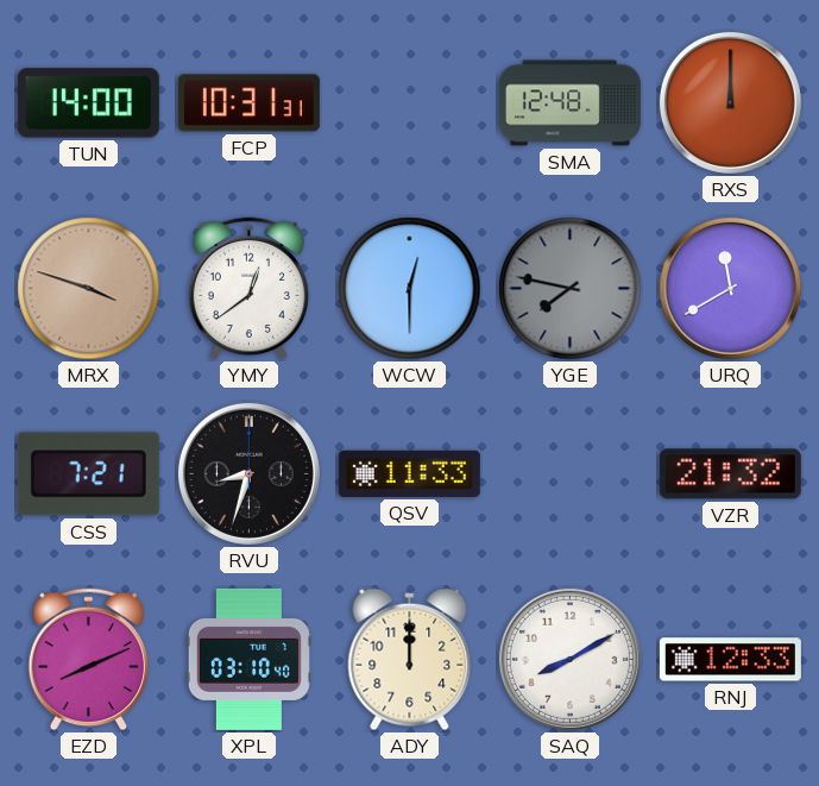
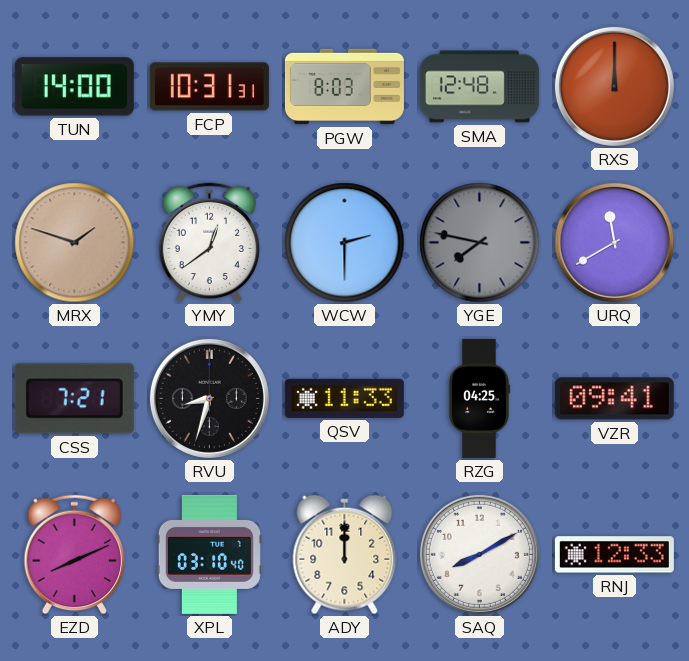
PGW: none -> 8:03 (344, 87)
MRX: 3:48 -> 1:48 (75, 243)
WCW: 12:30 -> 2:30 (345, 243)
RZG: none -> 04:25 (479, 398)
VZR: 21:32 -> 09:41 (614, 399)
